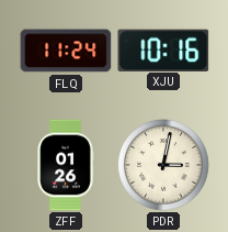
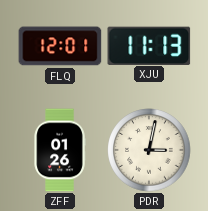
FLQ: 11:24 -> 12:01 (60, 46)
XJU: 10:16 -> 11:13 (149, 45)
